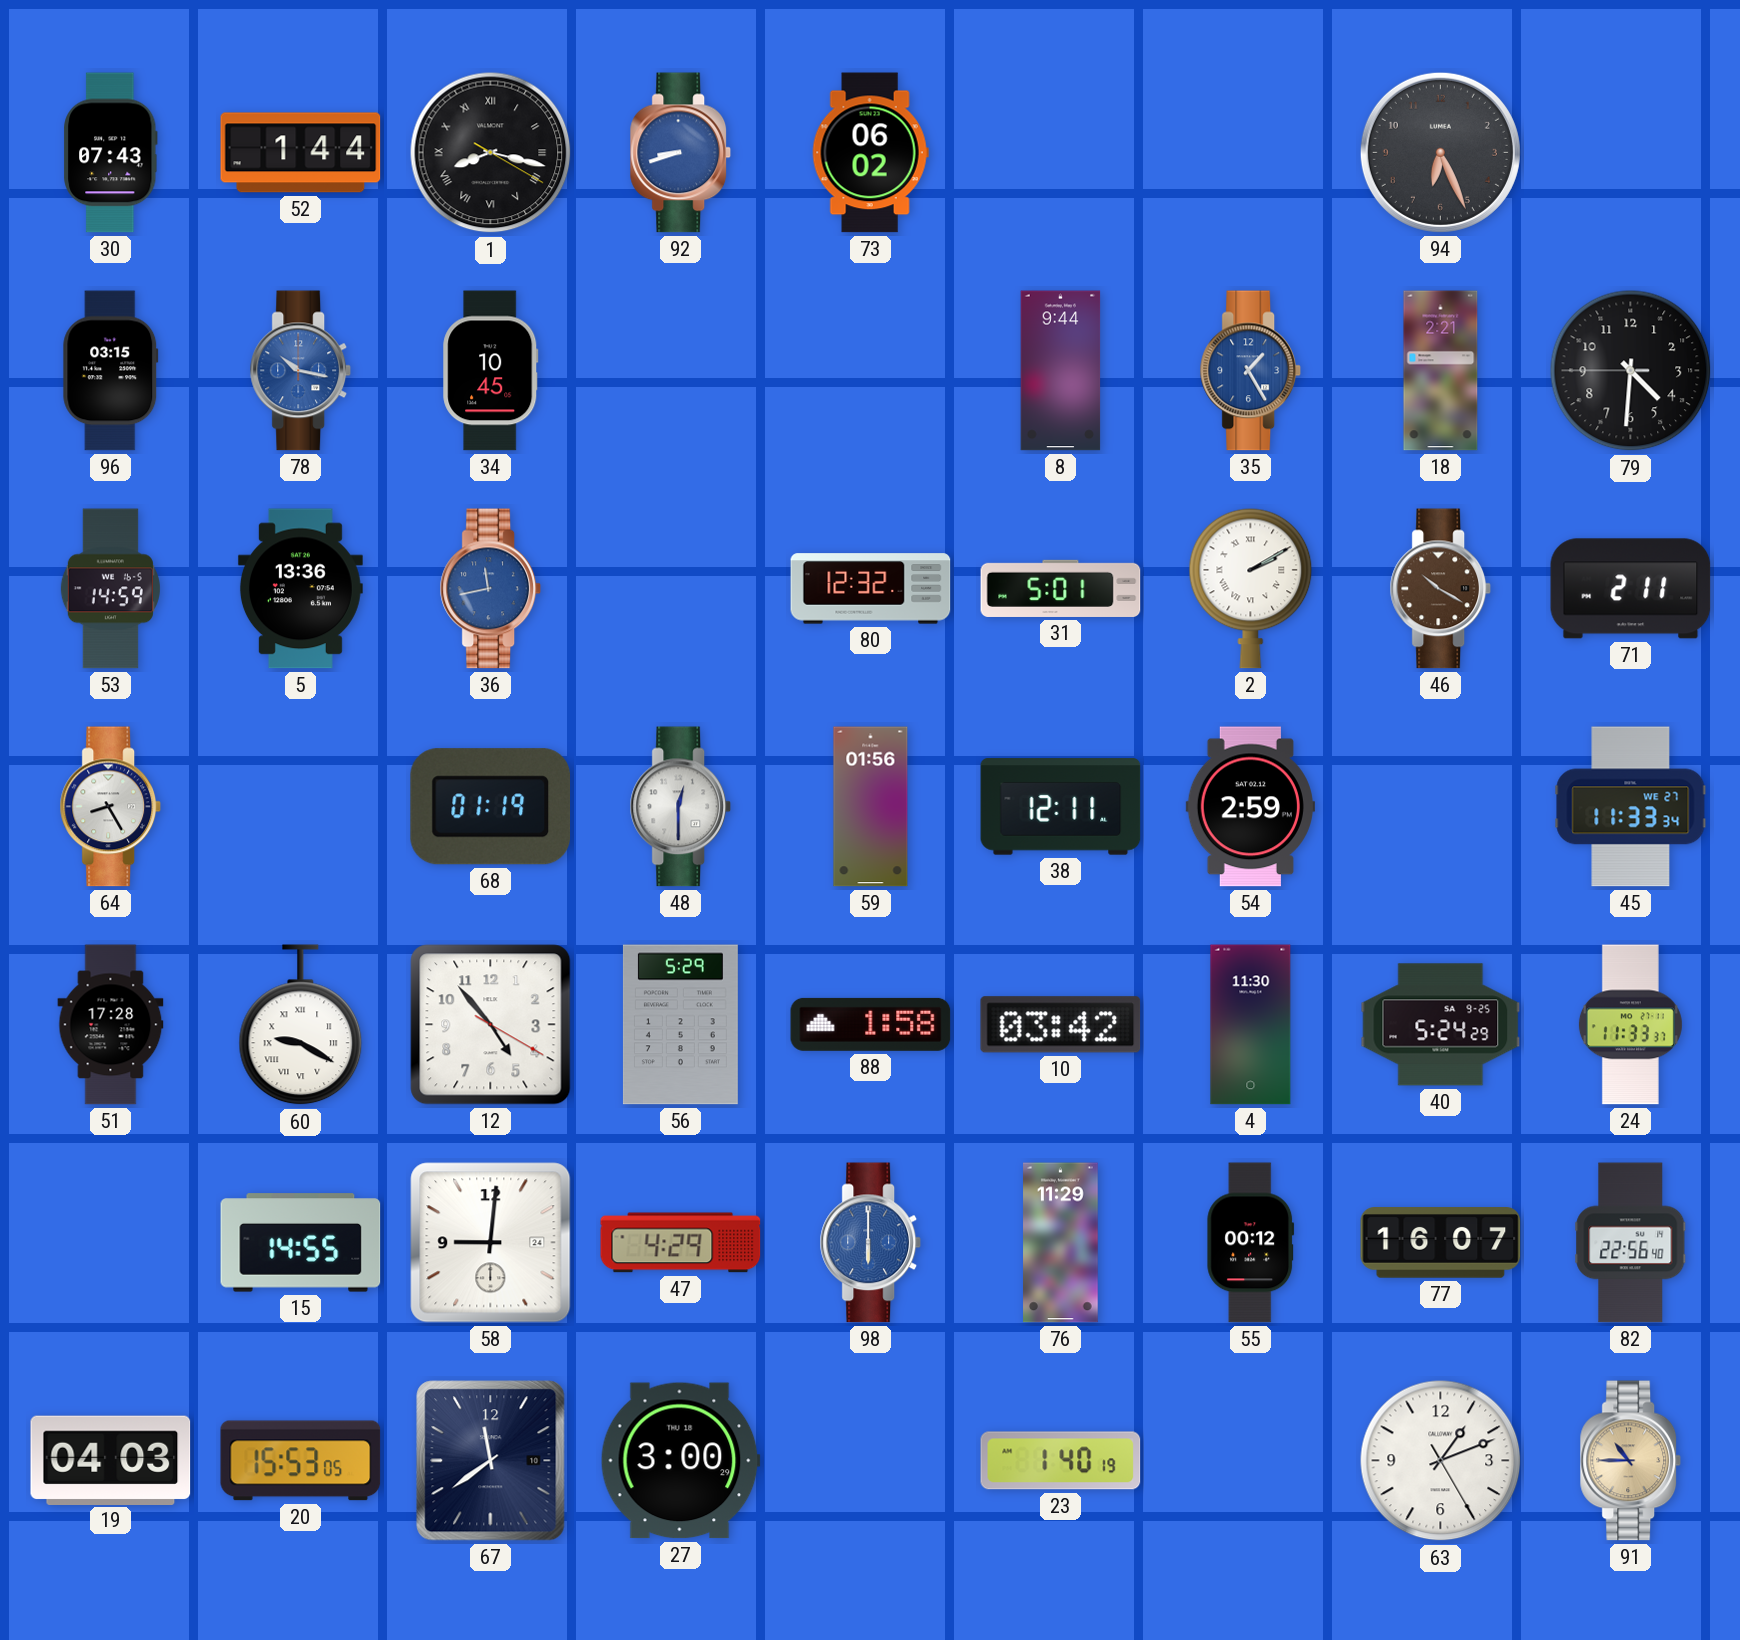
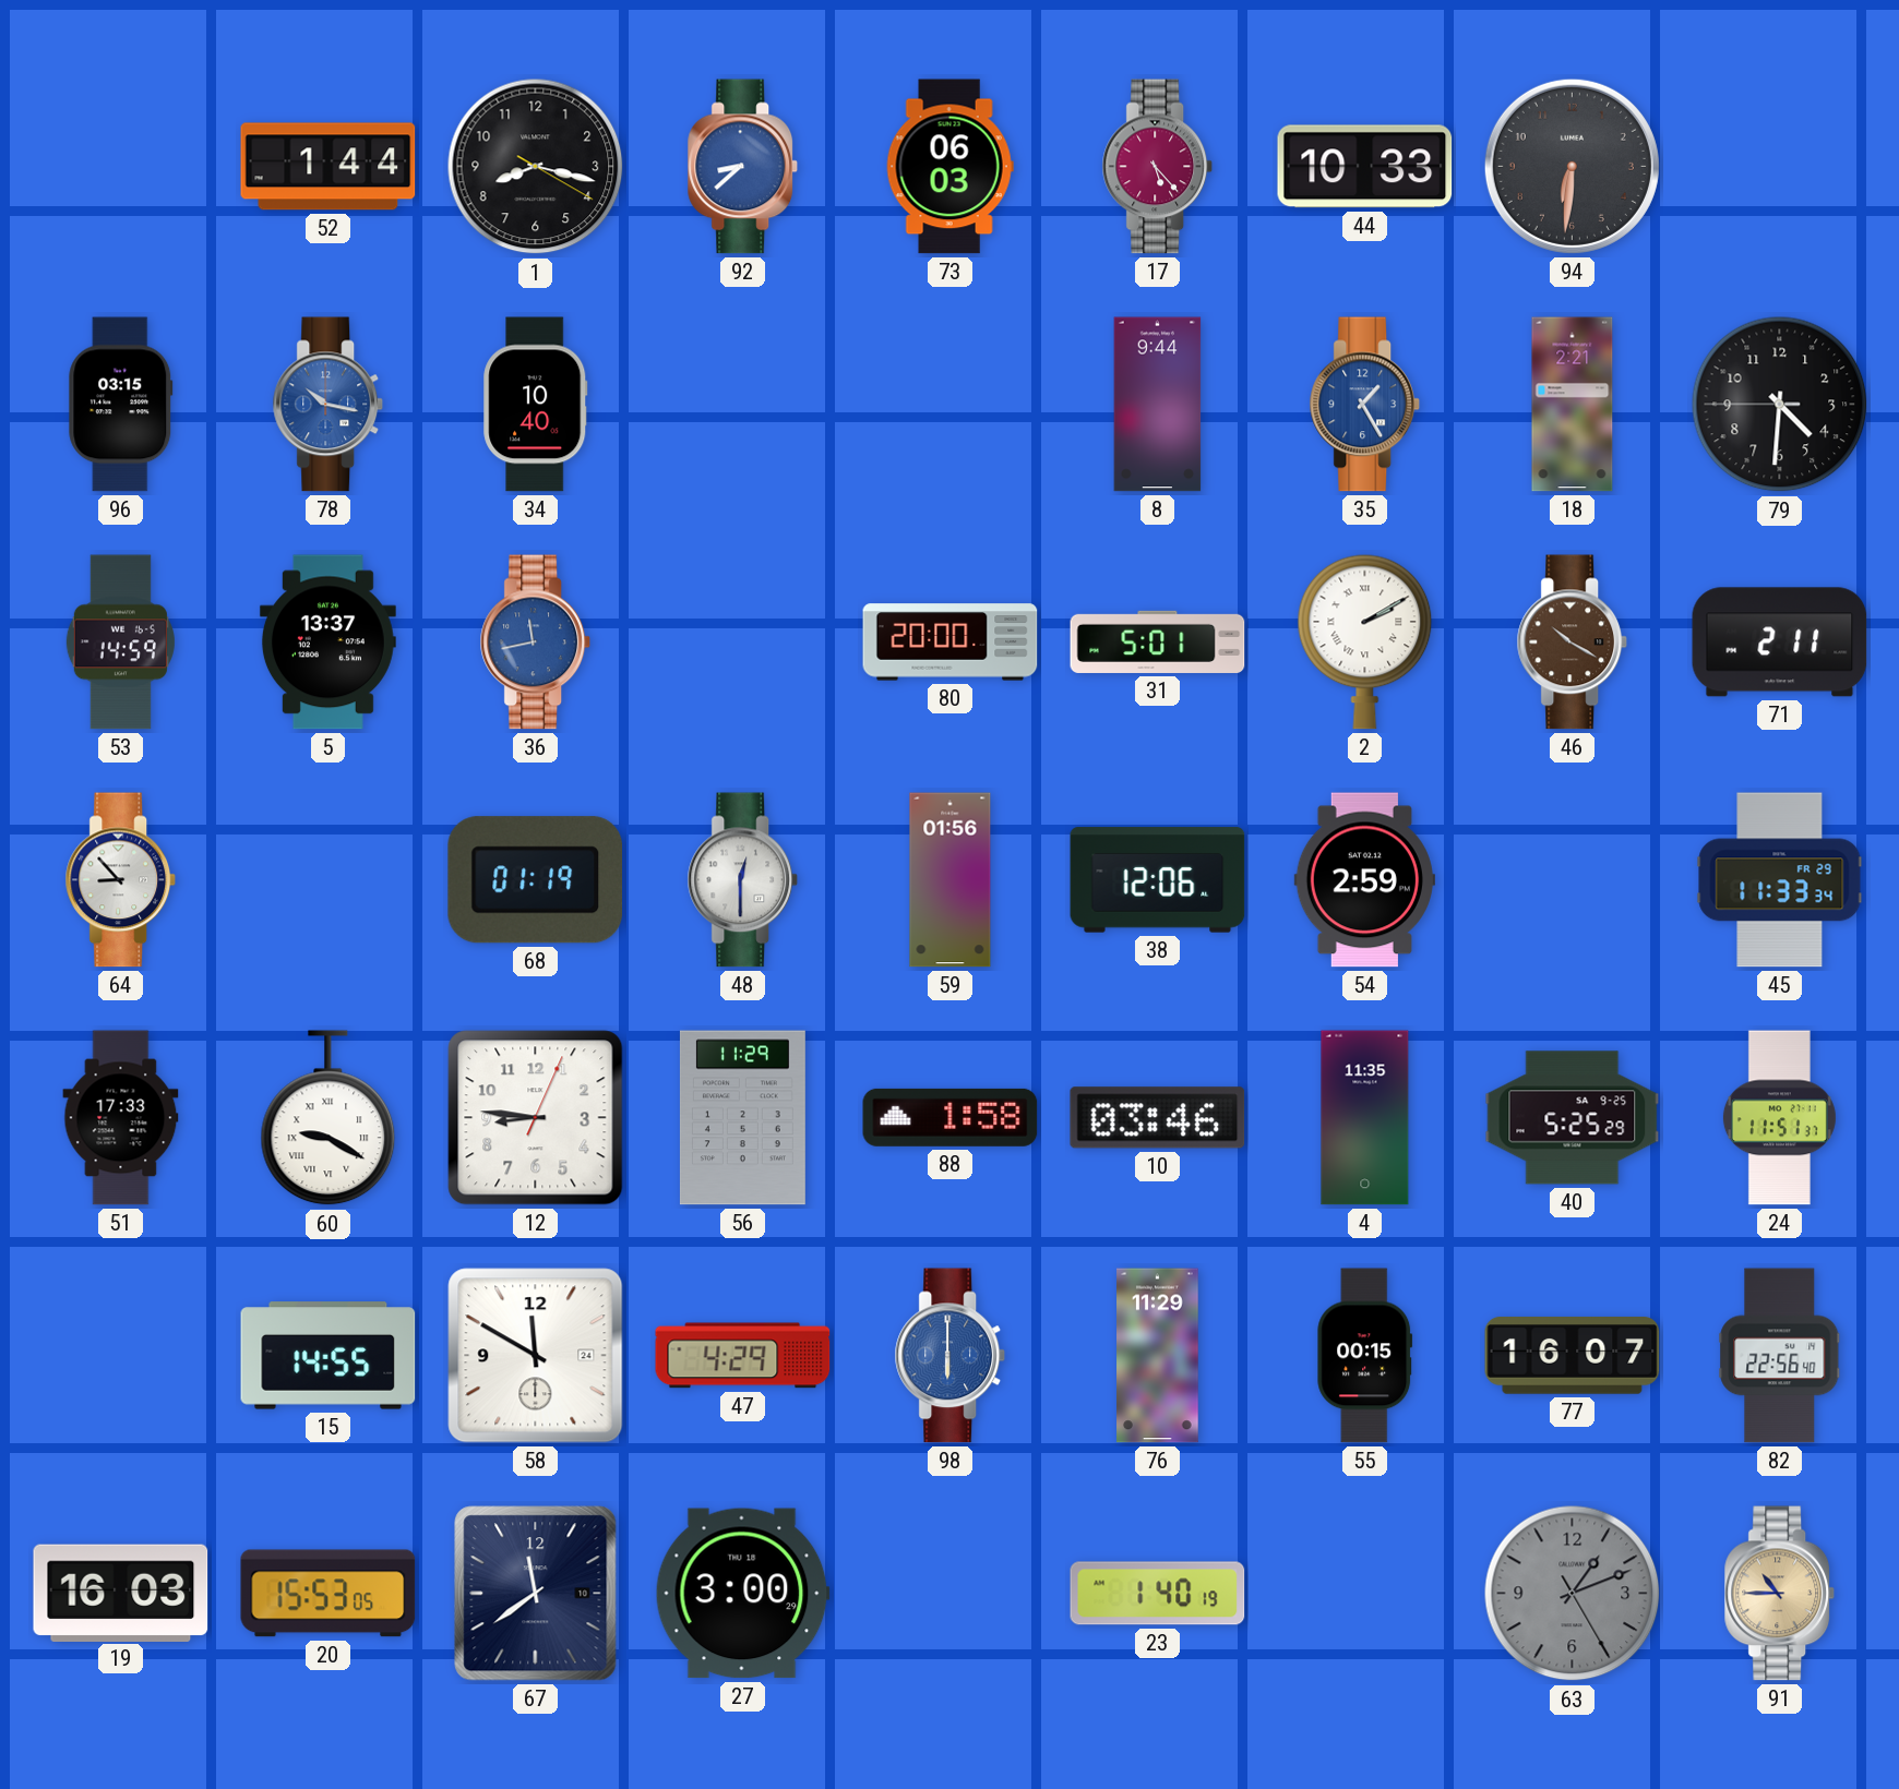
30: 07:43 -> none (111, 153)
1 numerals: Roman -> Arabic (536, 167)
92: 8:42 -> 8:38 (743, 167)
73: 06:02 -> 06:03 (949, 167)
17: none -> 5:23 (1158, 167)
44: none -> 10:33 (1365, 167)
94: 6:26 -> 6:31 (1572, 166)
34: 10:45 -> 10:40 (536, 405)
5: 13:36 -> 13:37 (327, 643)
80: 12:32 -> 20:00 (951, 643)
64: 8:25 -> 8:53 (121, 880)
38: 12:11 -> 12:06 (1158, 880)
45 date: WE 27 -> FR 29 (1780, 880)
51: 17:28 -> 17:33 (121, 1118)
12: 4:53 -> 8:46 (536, 1118)
56: 5:29 -> 11:29 (742, 1118)
10: 03:42 -> 03:46 (1158, 1118)
4: 11:30 -> 11:35 (1365, 1118)
40: 5:24 -> 5:25 (1573, 1118)
24: 11:33 -> 11:51 (1779, 1118)
58: 9:01 -> 11:50 (536, 1356)
55: 00:12 -> 00:15 (1365, 1356)
19: 04:03 -> 16:03 (121, 1593)
63 dial: white -> grey (1573, 1594)
